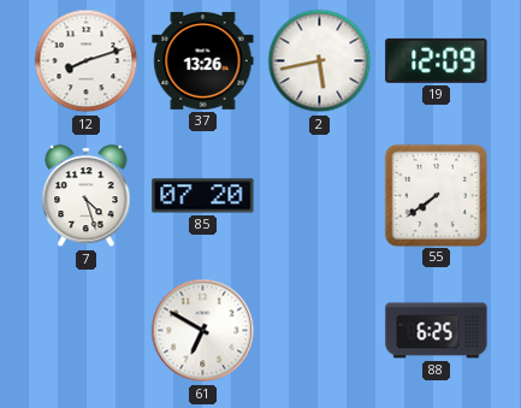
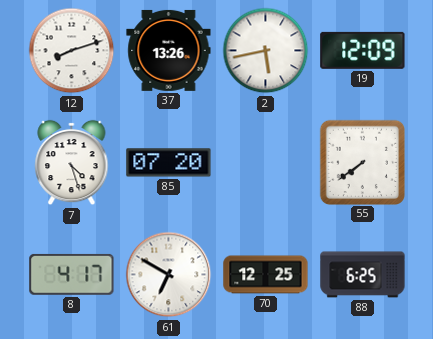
8: none -> 4:17 (72, 274)
70: none -> 12:25 (266, 275)
